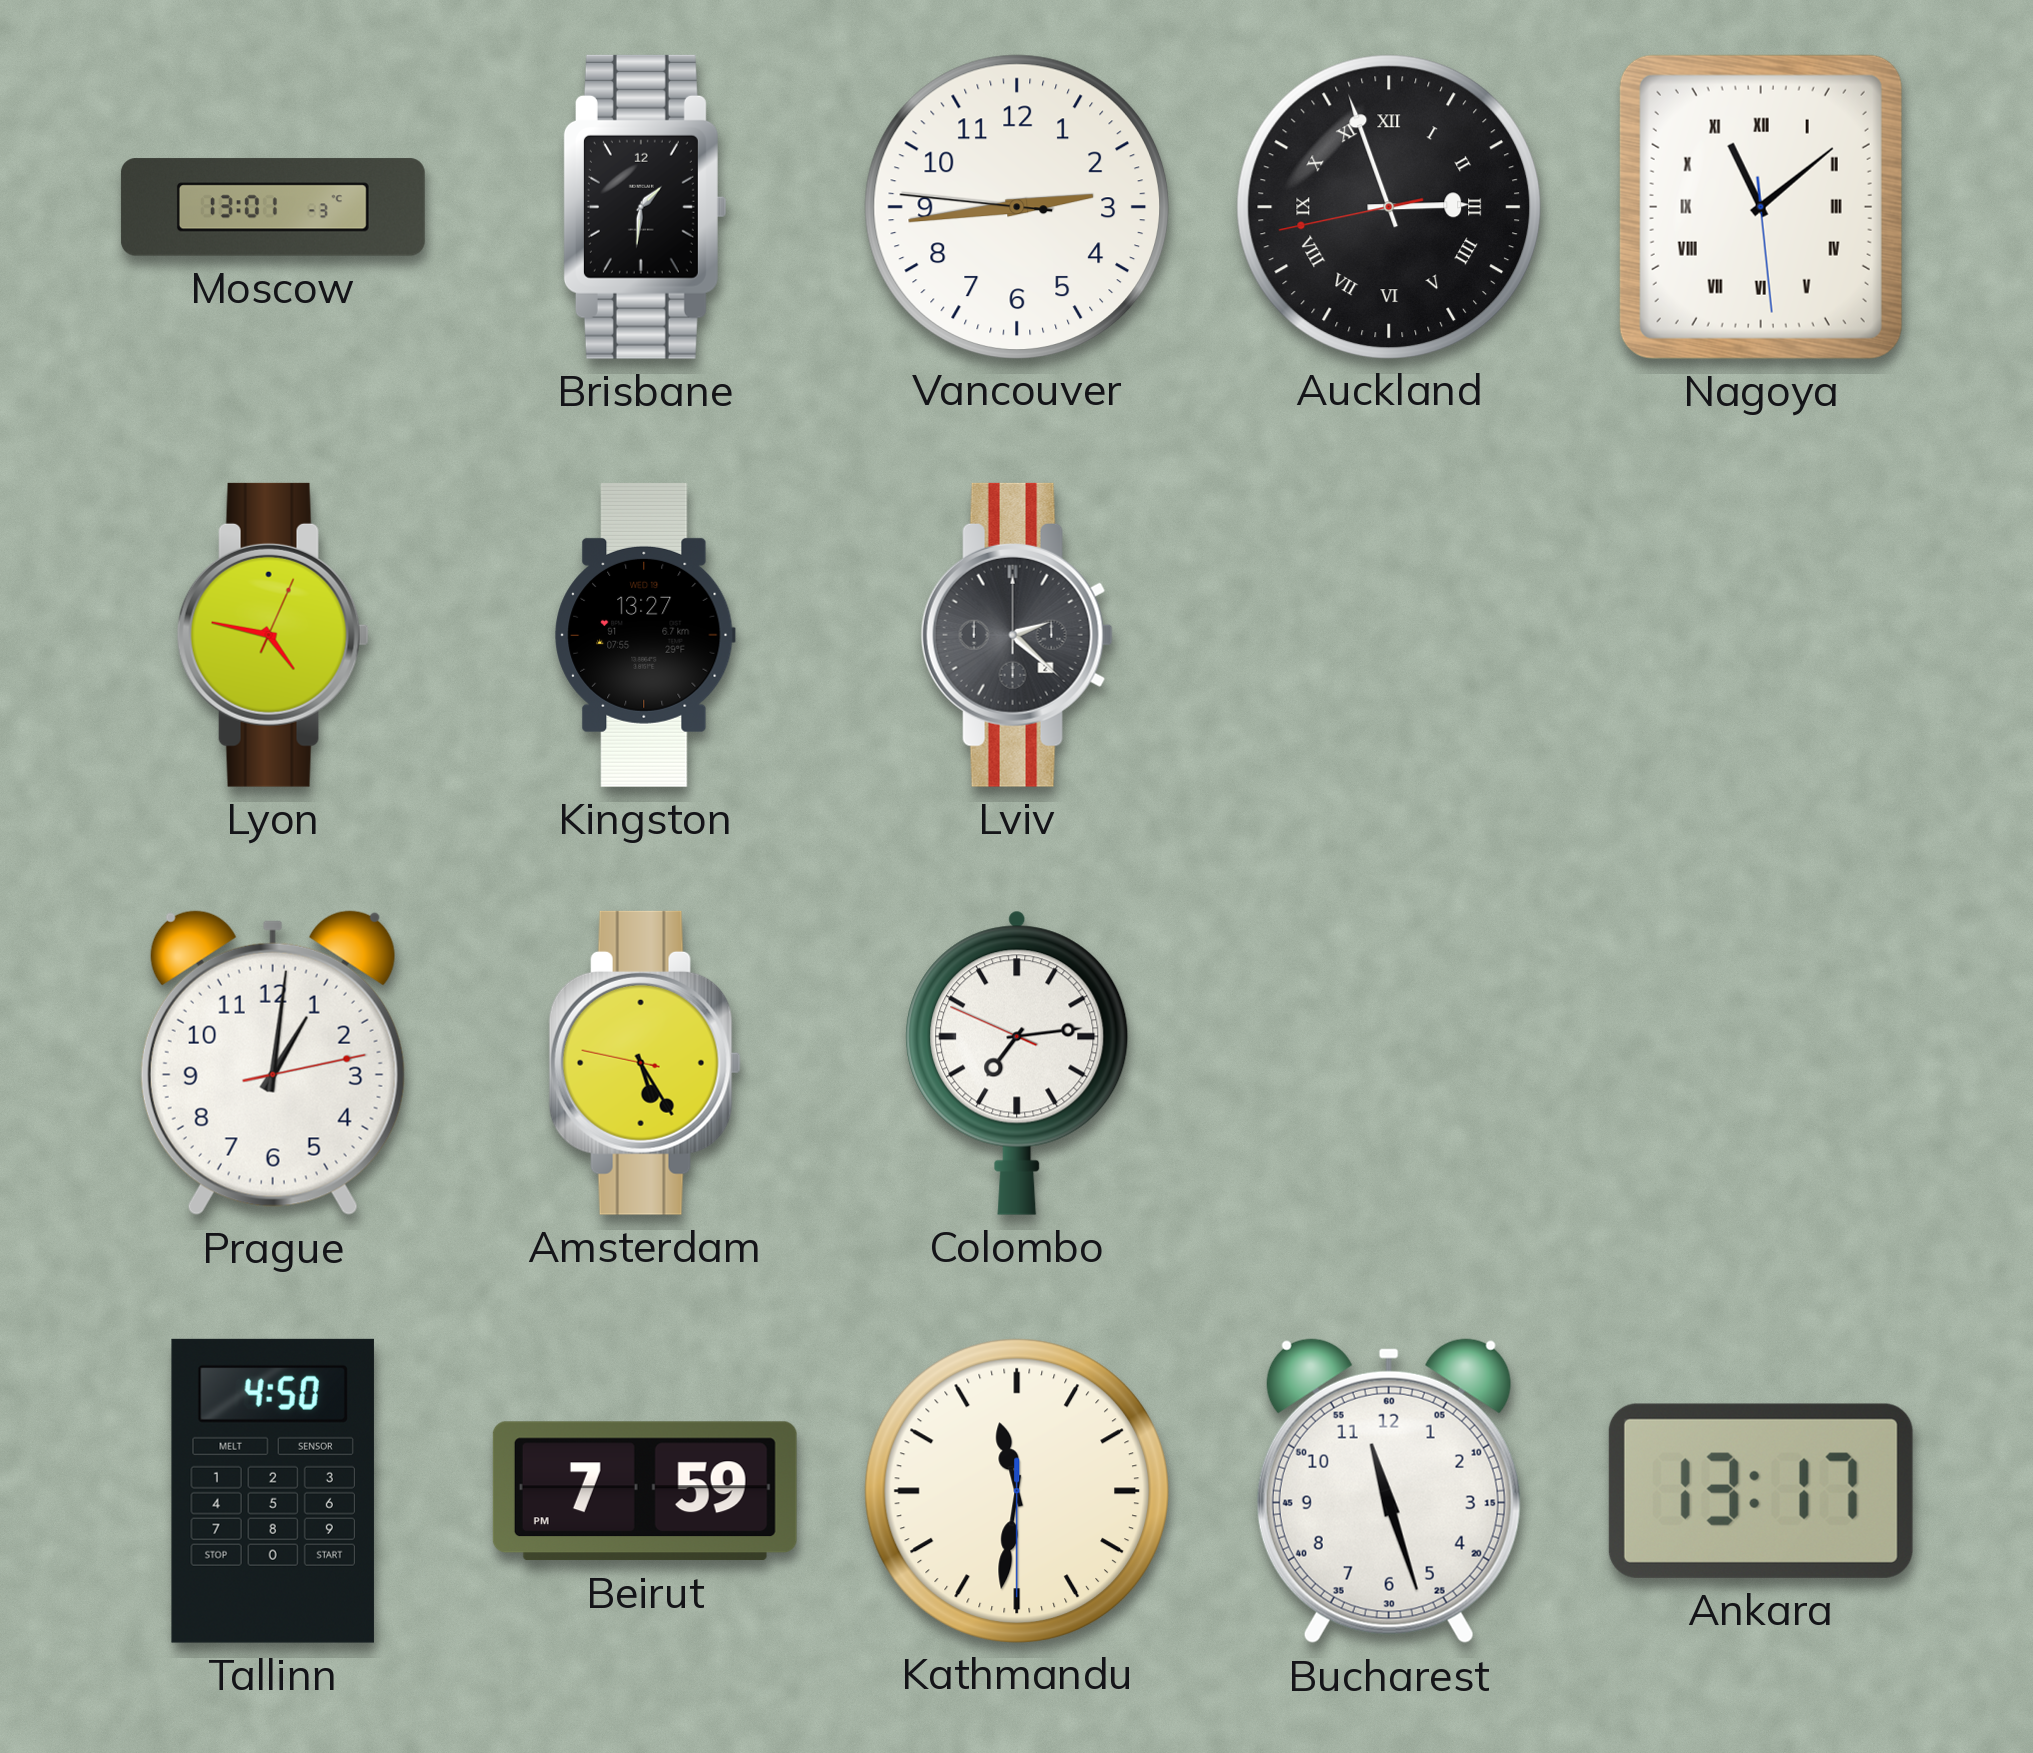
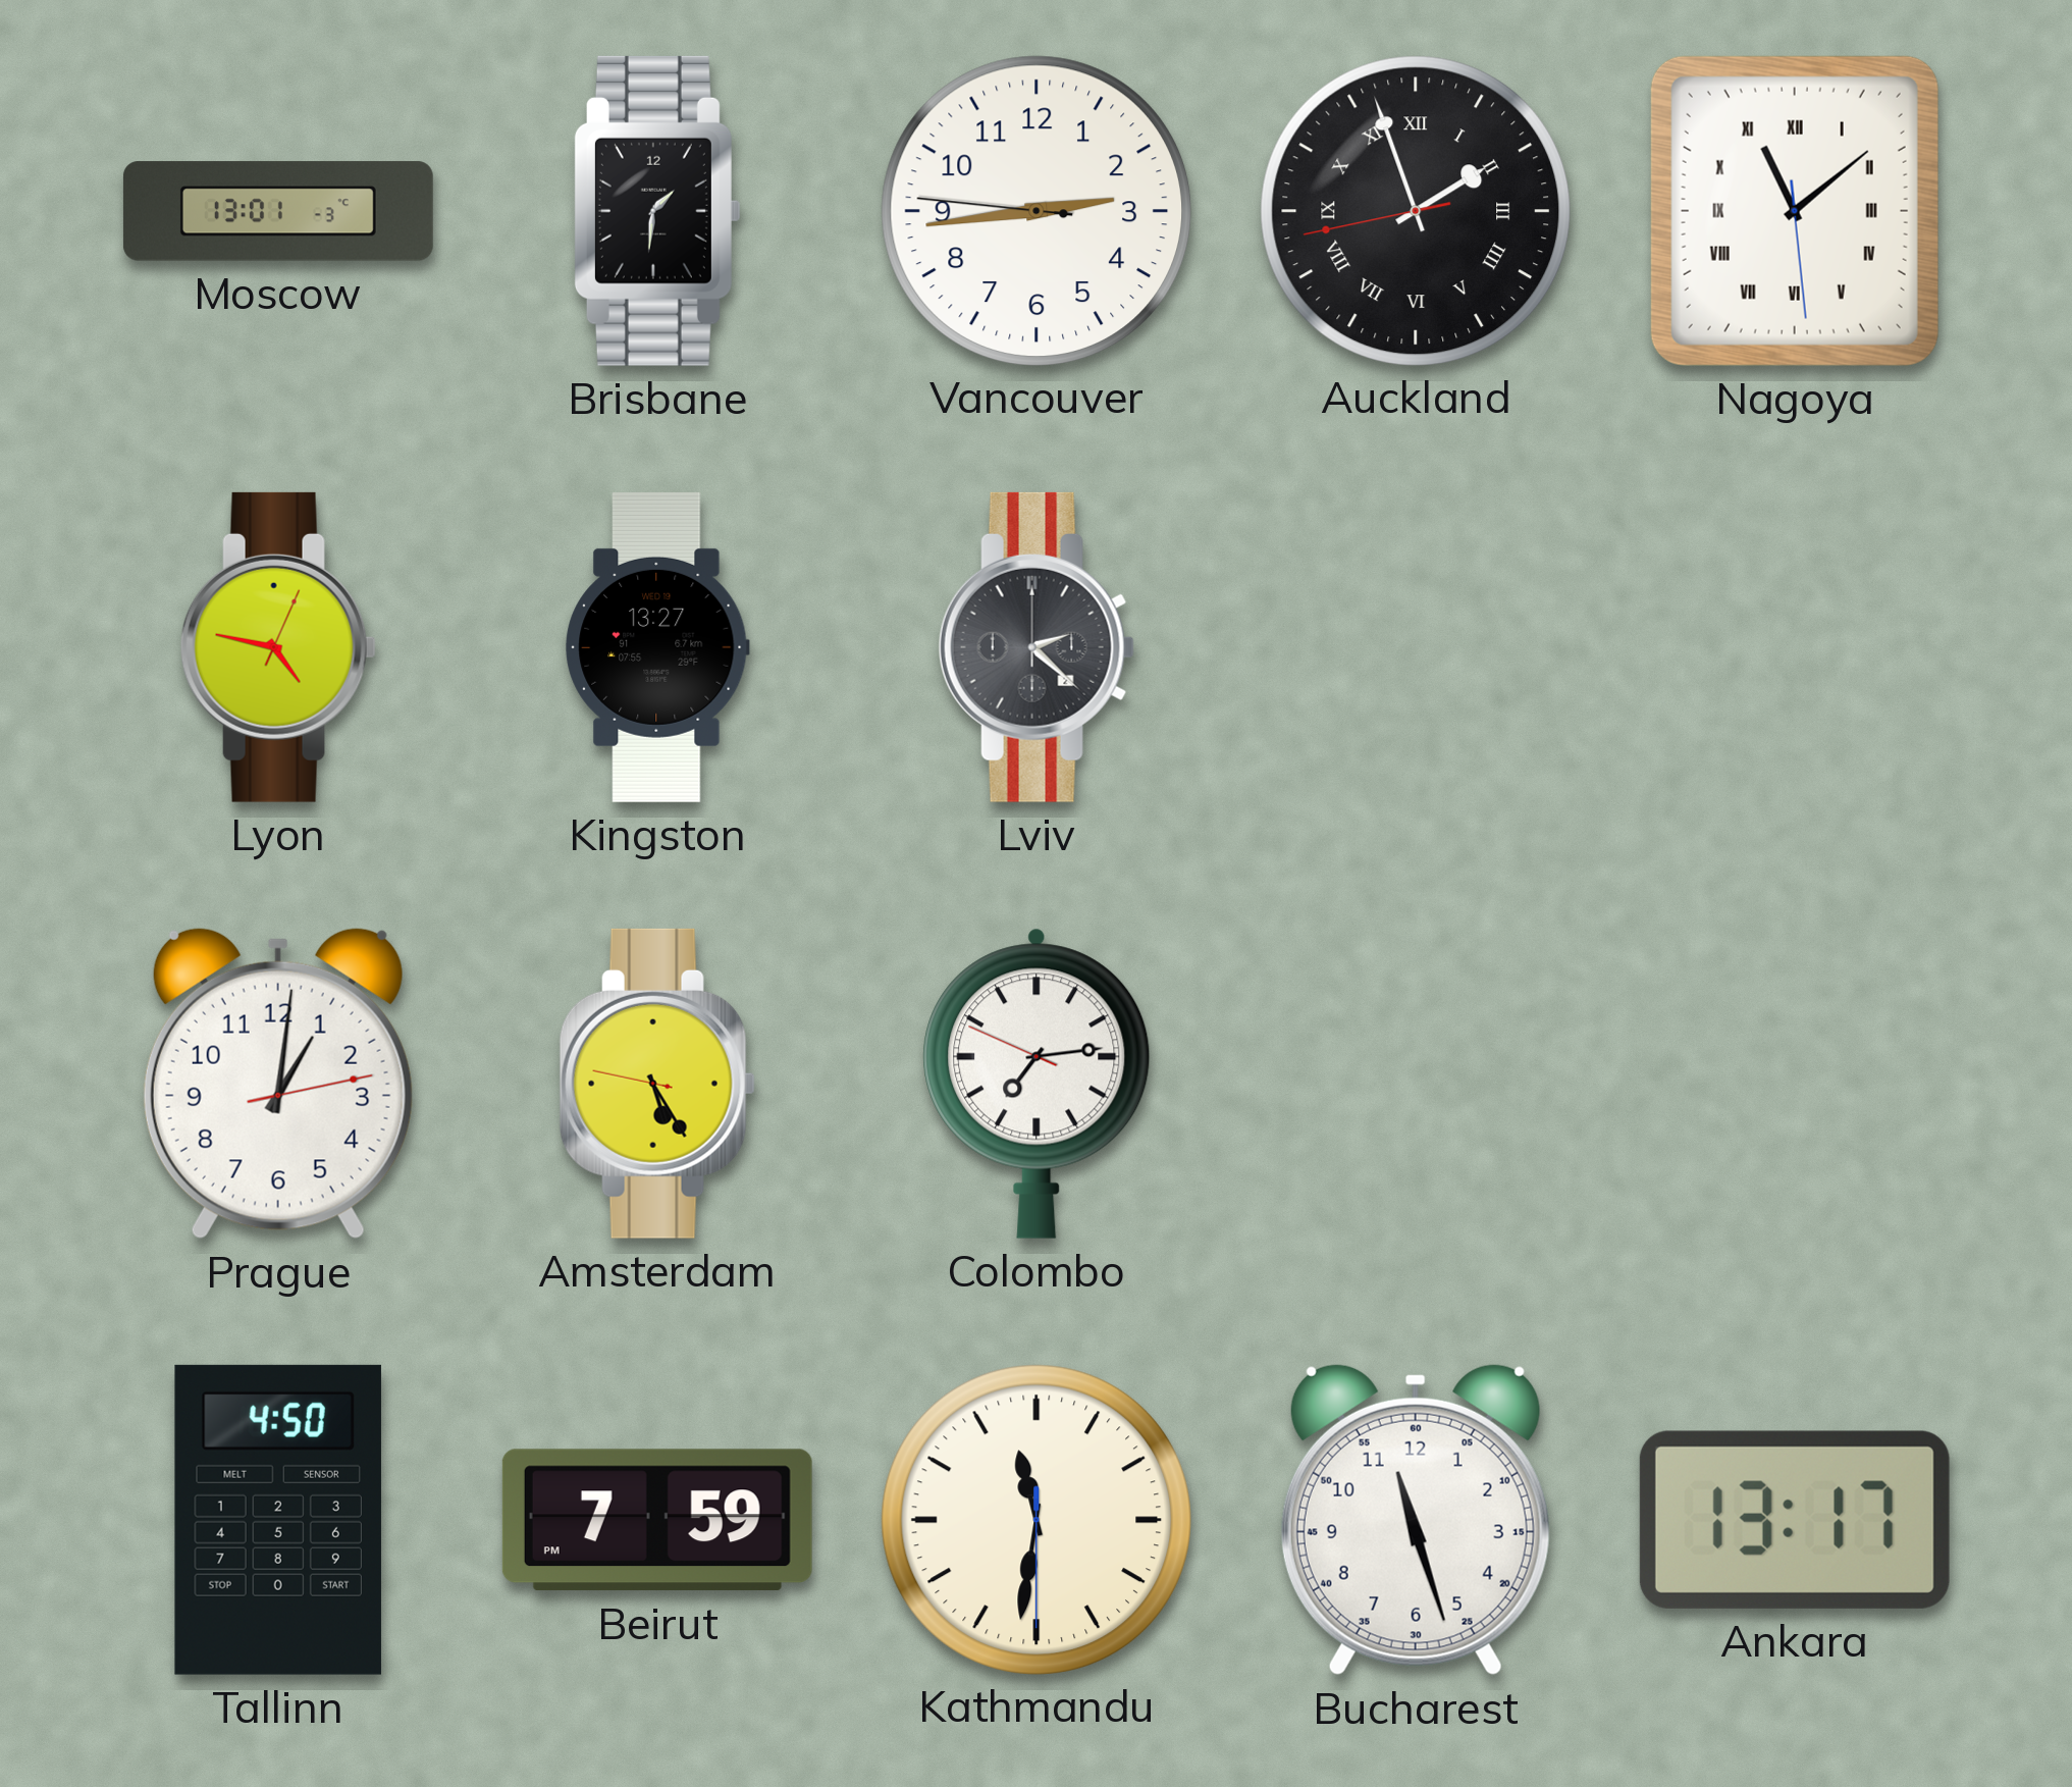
Auckland: 2:56 -> 1:56 (1415, 210)
